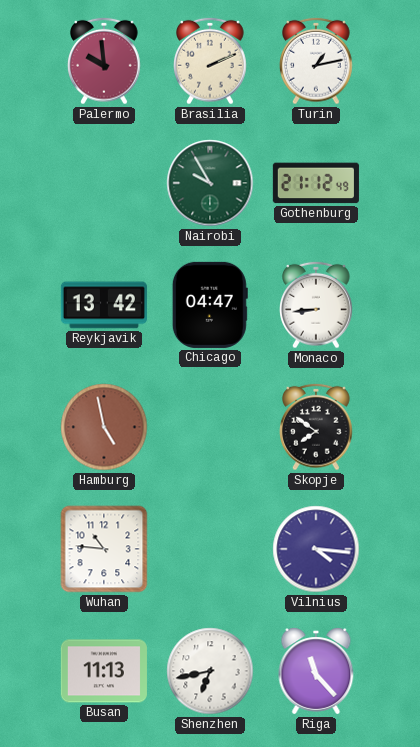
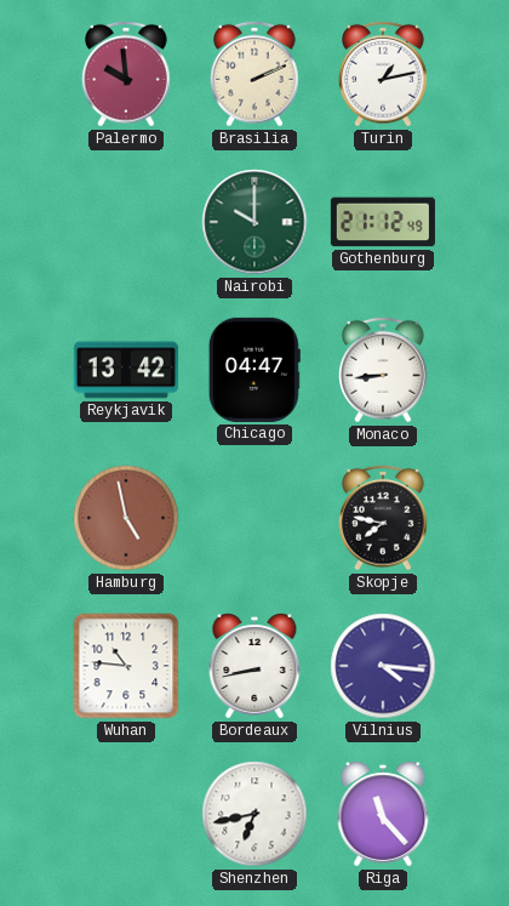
Nairobi: 9:55 -> 10:00 (254, 222)
Skopje: 7:51 -> 7:47 (384, 518)
Bordeaux: none -> 8:43 (254, 666)
Busan: 11:13 -> none (104, 671)
